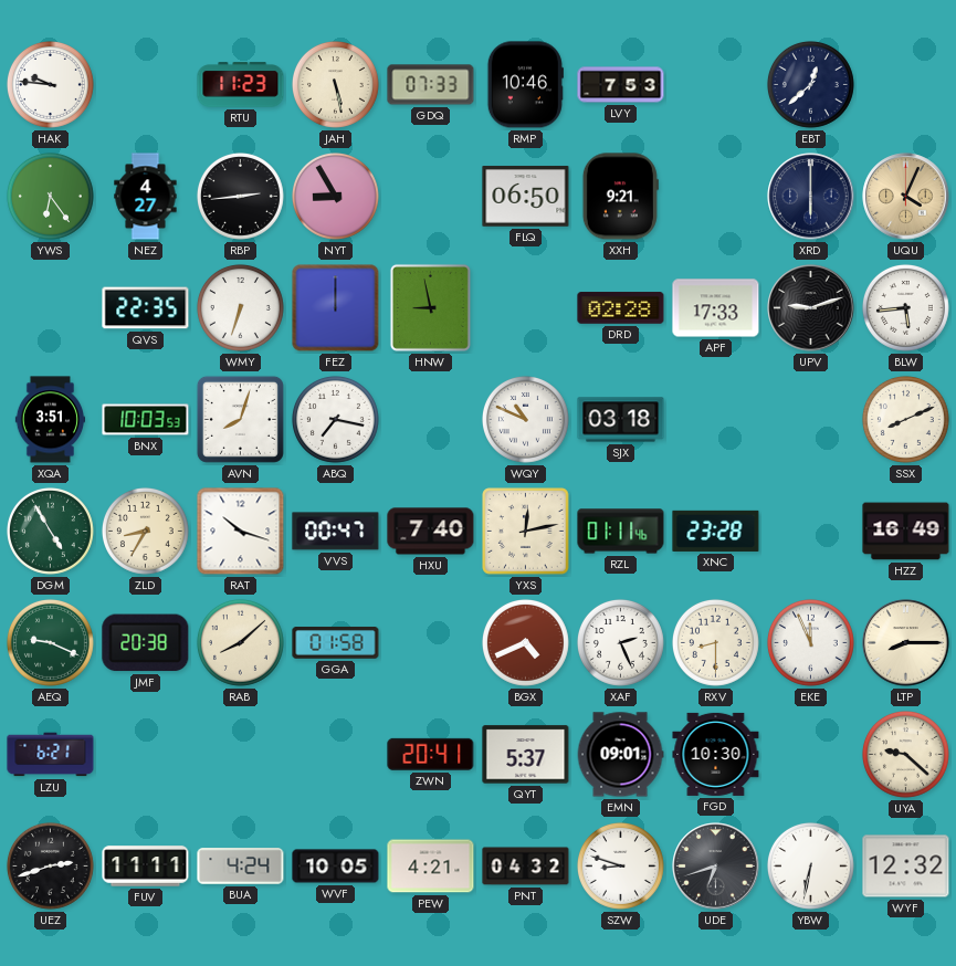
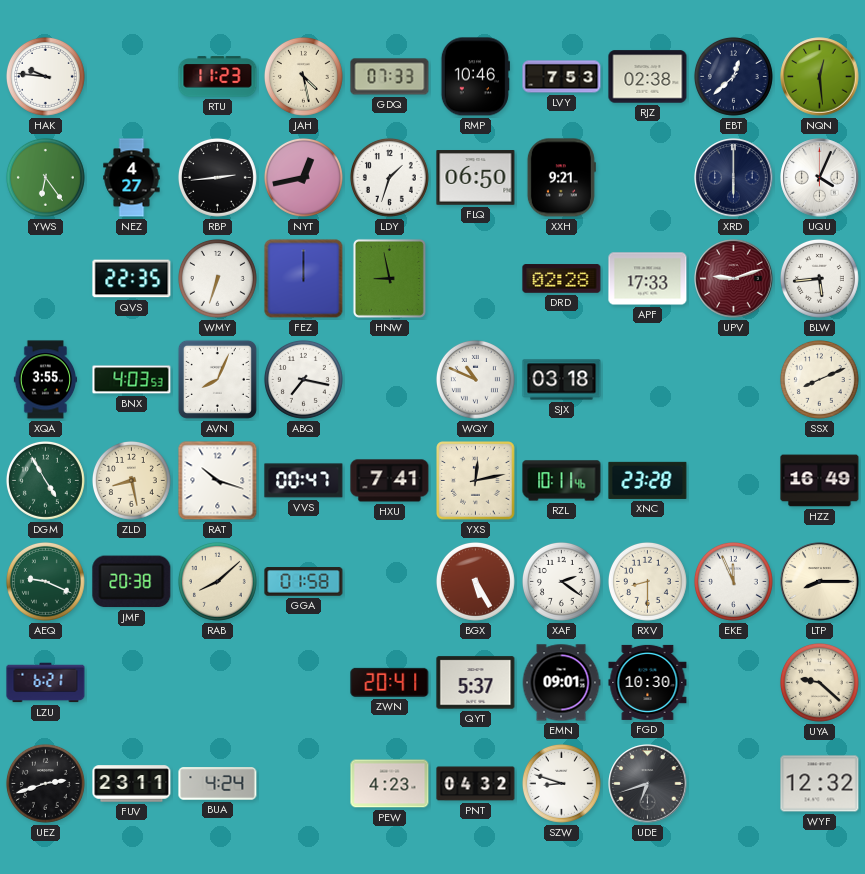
JAH: 5:28 -> 4:28 (303, 76)
RJZ: none -> 02:38 (648, 77)
NQN: none -> 12:29 (820, 77)
NYT: 8:55 -> 12:43 (303, 177)
LDY: none -> 1:33 (389, 177)
UQU dial: champagne -> white (820, 178)
UPV dial: black -> burgundy (734, 279)
XQA: 3:51 -> 3:55 (45, 380)
BNX: 10:03 -> 4:03 (132, 380)
AVN: 8:03 -> 8:04 (217, 379)
ZLD: 8:35 -> 8:28 (131, 480)
HXU: 7:40 -> 7:41 (390, 481)
RZL: 01:11 -> 10:11 (562, 481)
BGX: 4:41 -> 5:25 (475, 581)
XAF: 2:26 -> 2:21 (561, 581)
FUV: 11:11 -> 23:11 (132, 784)
WVF: 10:05 -> none (336, 867)
PEW: 4:21 -> 4:23 (390, 784)
YBW: 6:32 -> none (810, 865)
